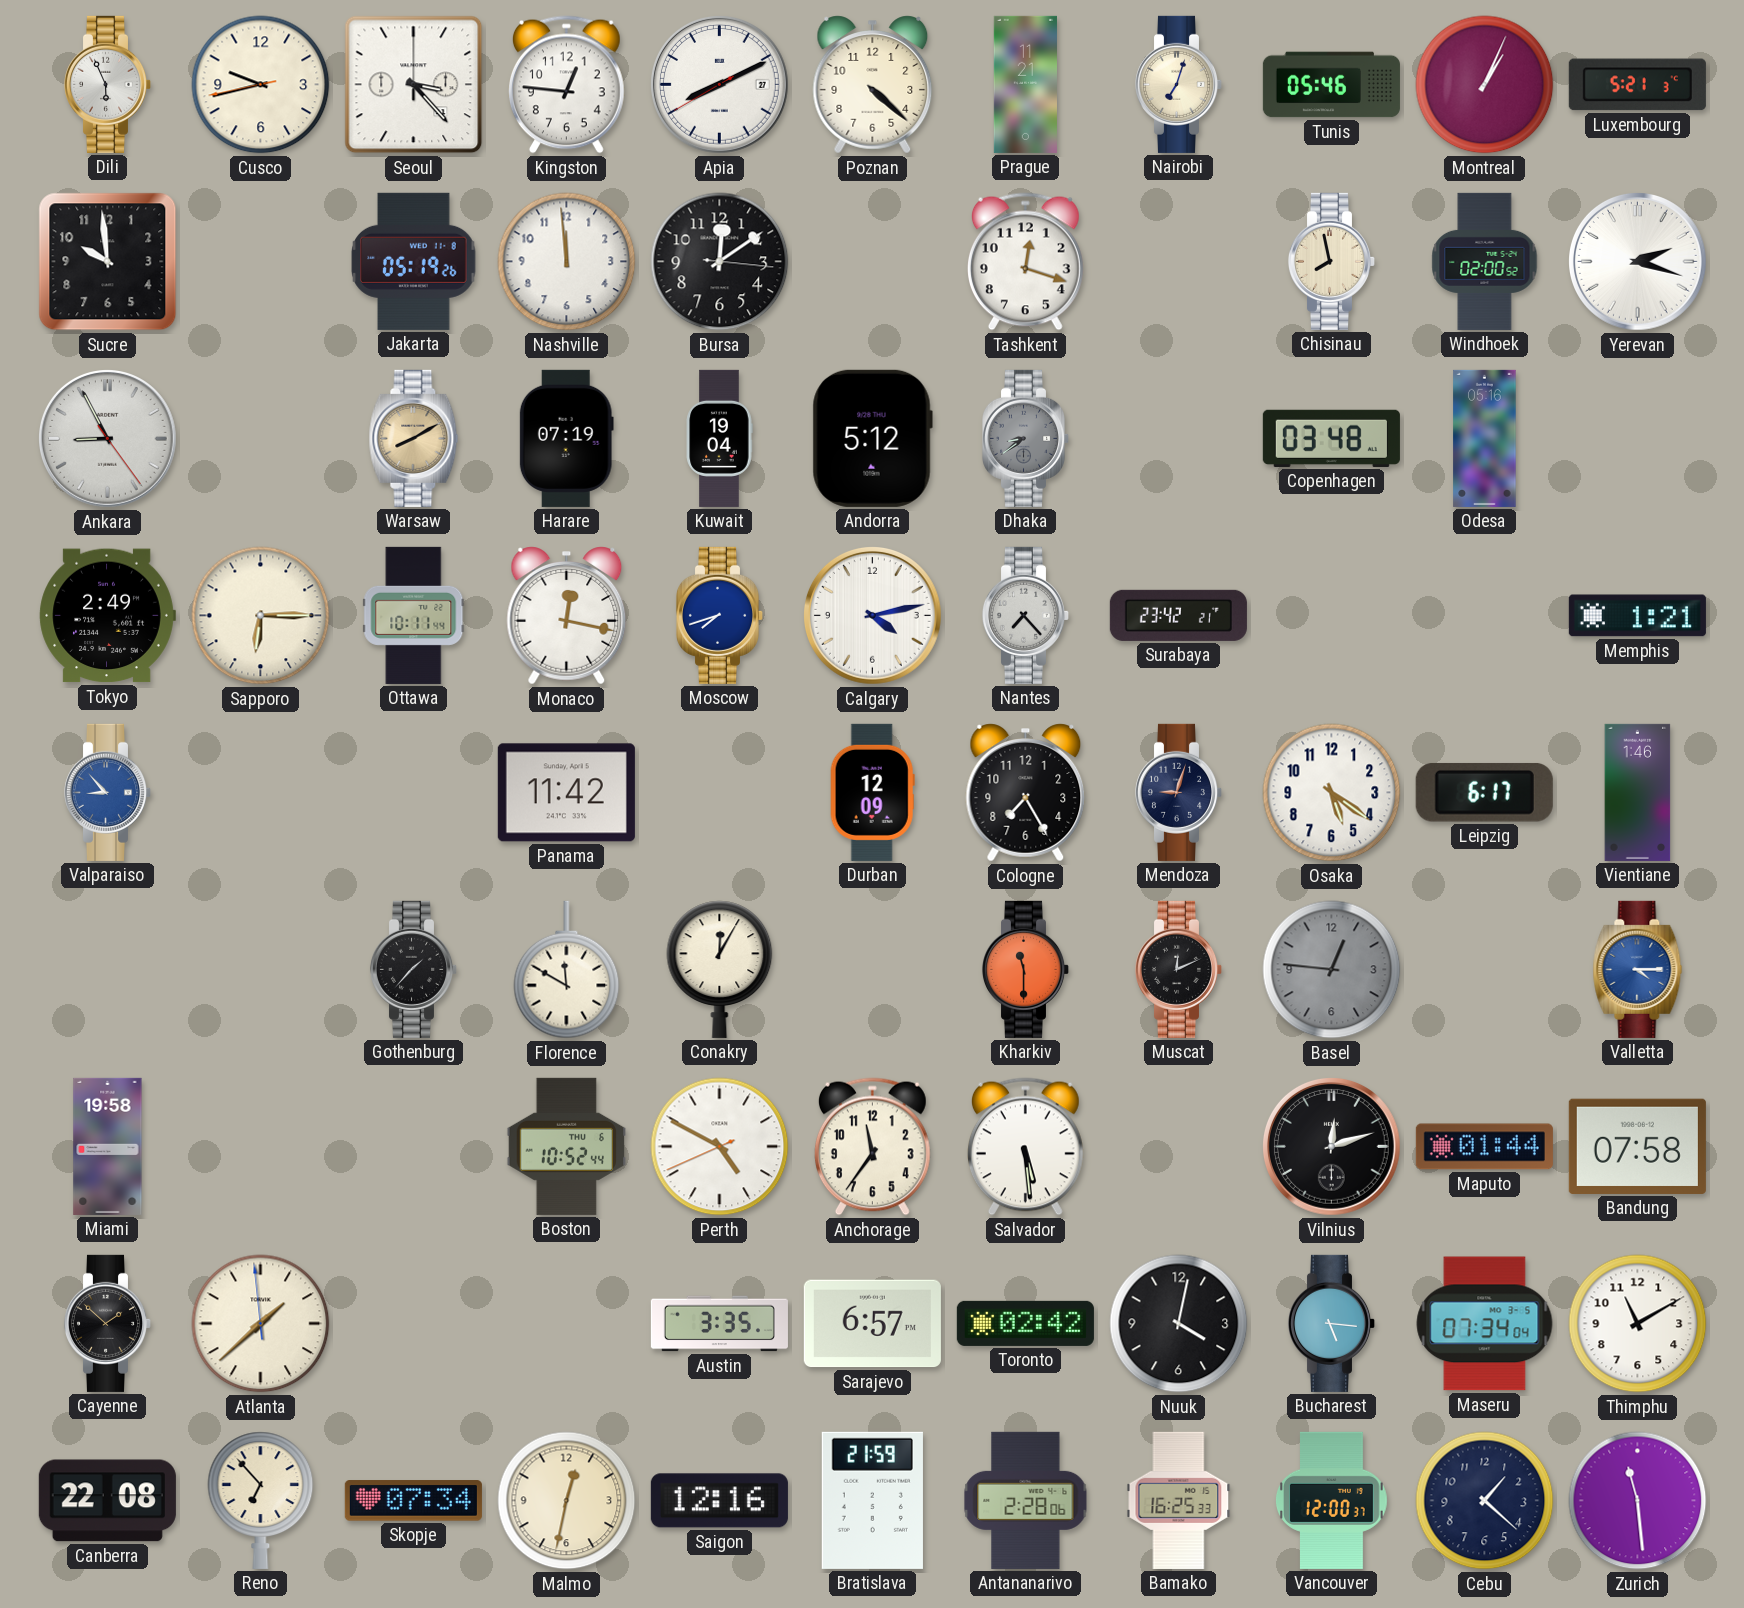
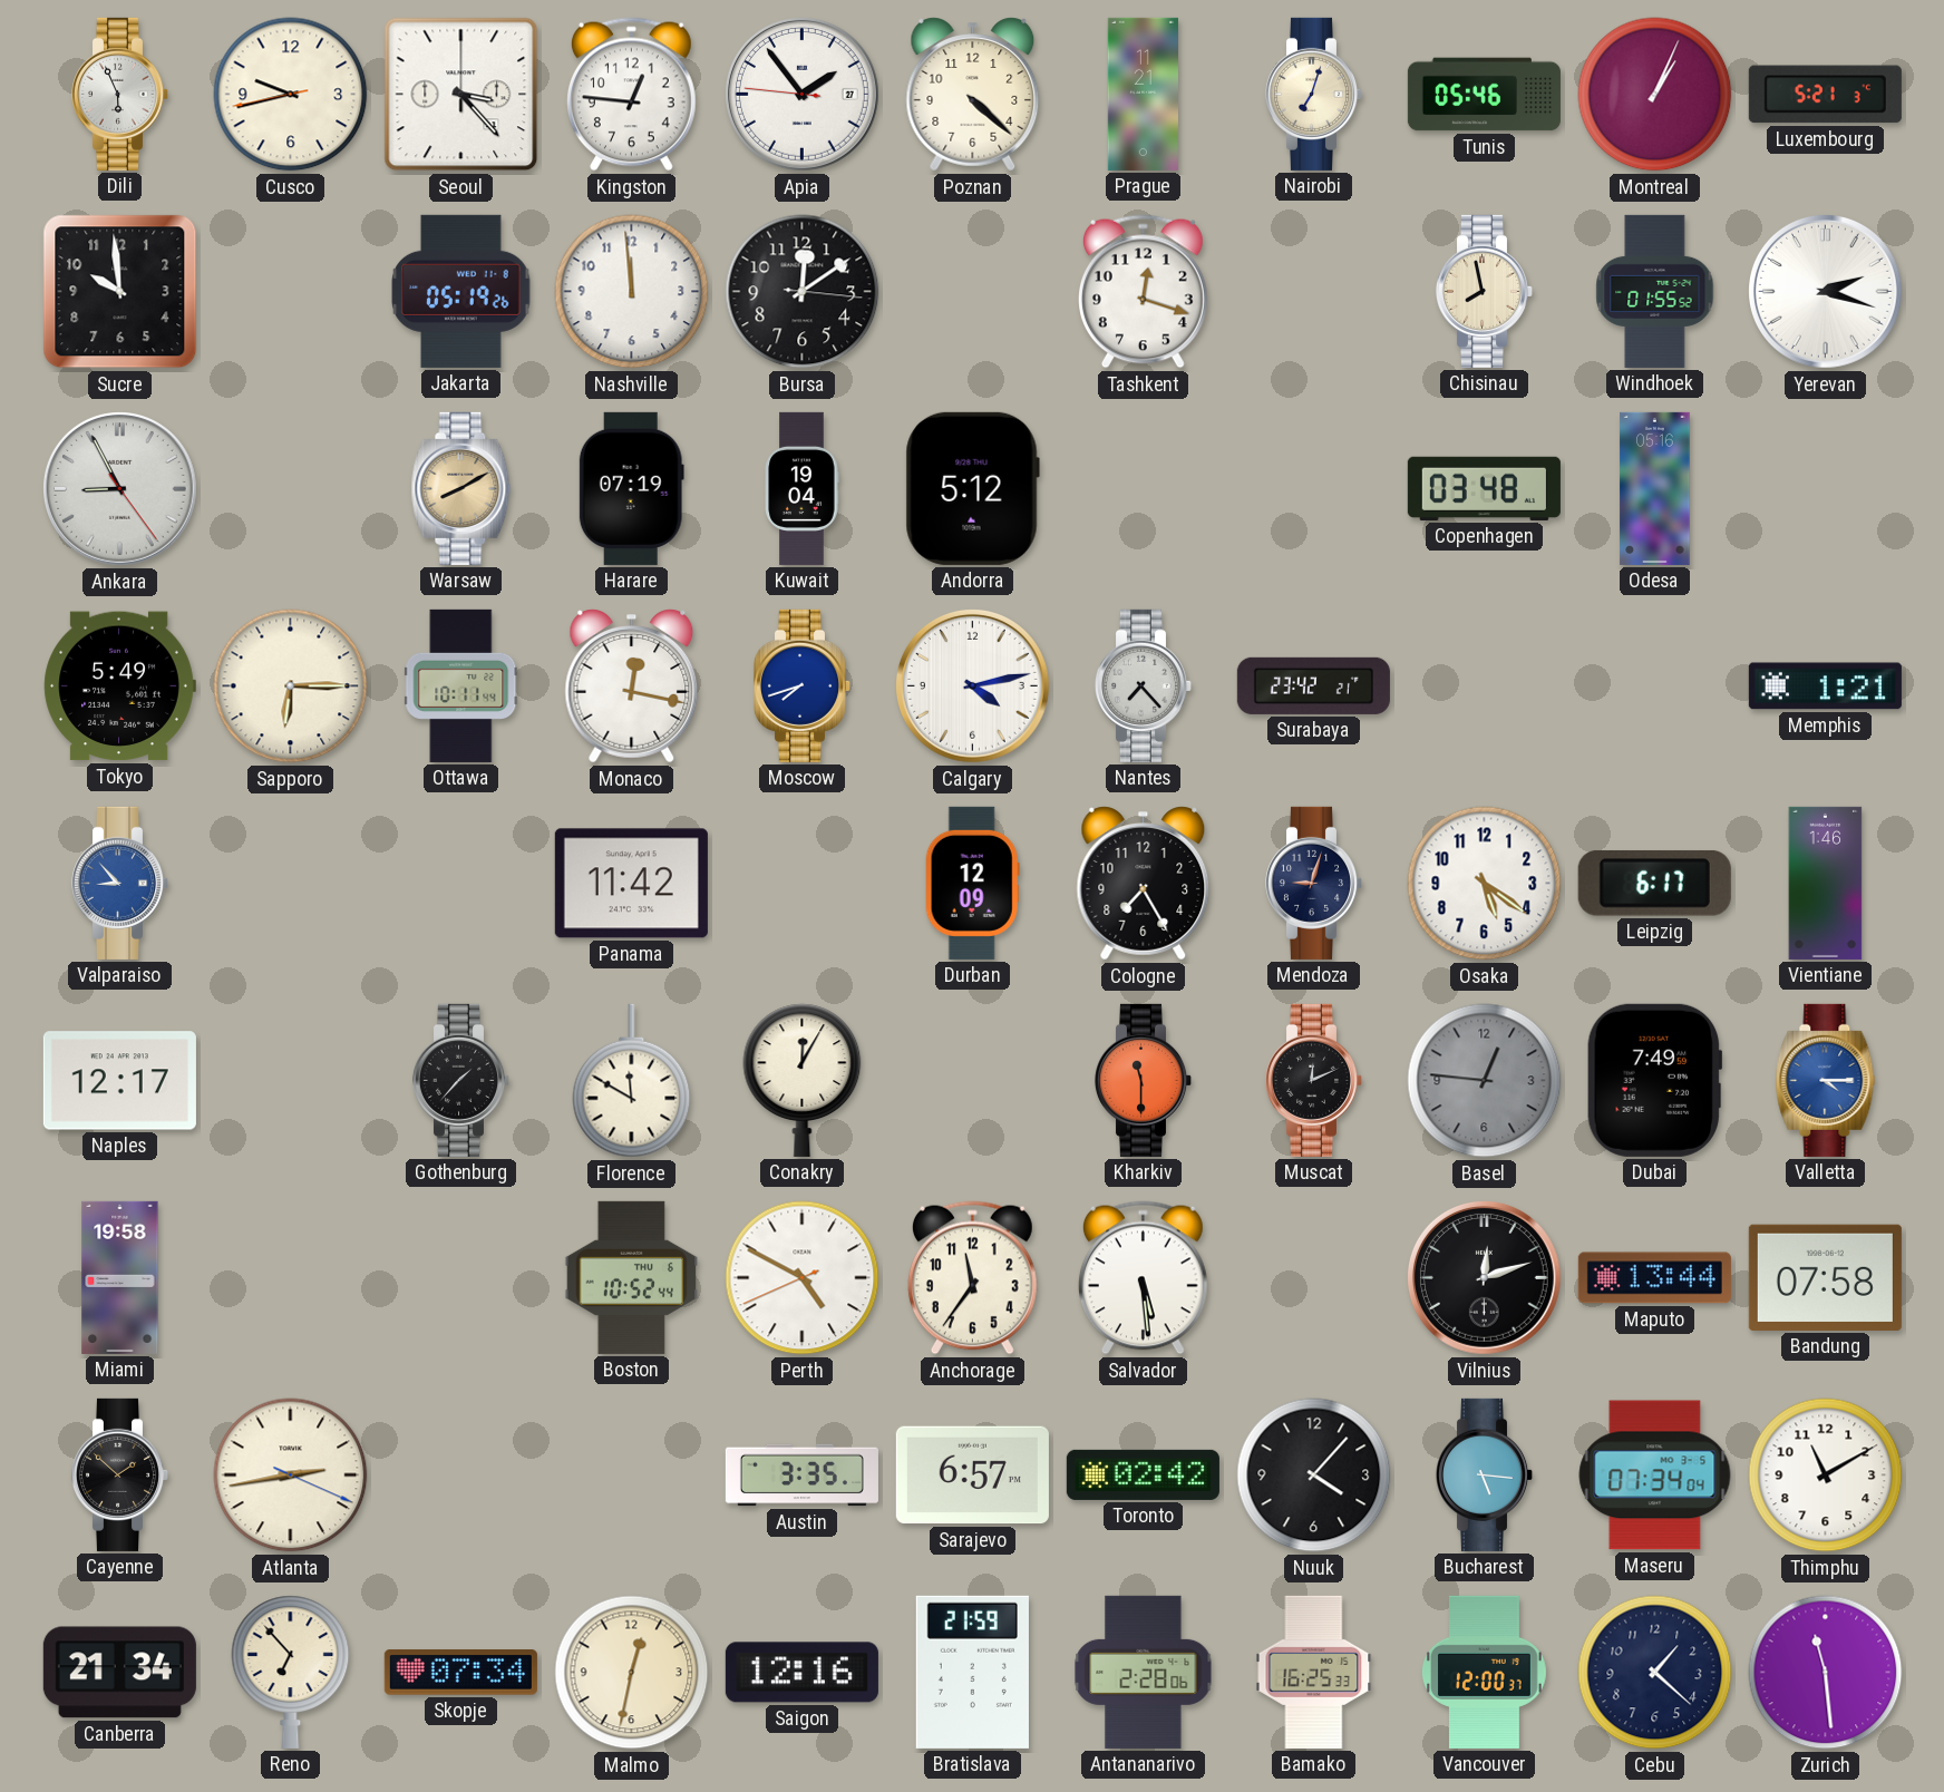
Apia: 8:10 -> 1:53 (803, 95)
Windhoek: 02:00 -> 01:55 (1655, 291)
Dhaka: 8:39 -> none (1026, 438)
Tokyo: 2:49 -> 5:49 (119, 686)
Naples: none -> 12:17 (119, 1081)
Dubai: none -> 7:49 (1654, 1080)
Maputo: 01:44 -> 13:44 (1654, 1278)
Atlanta: 1:37 -> 2:43 (291, 1476)
Nuuk: 4:02 -> 4:07 (1314, 1476)
Canberra: 22:08 -> 21:34 (119, 1673)
